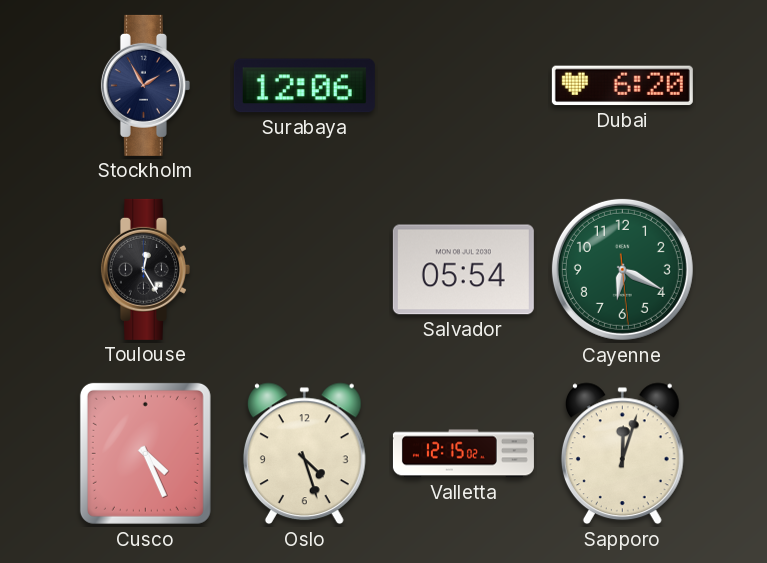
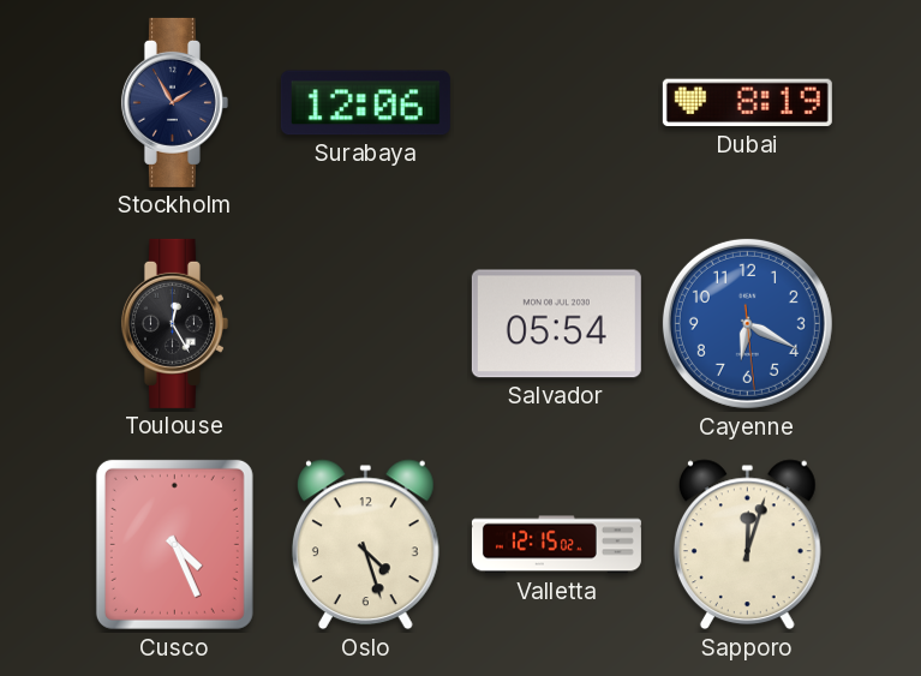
Dubai: 6:20 -> 8:19 (747, 103)
Cayenne dial: green -> blue (747, 323)
